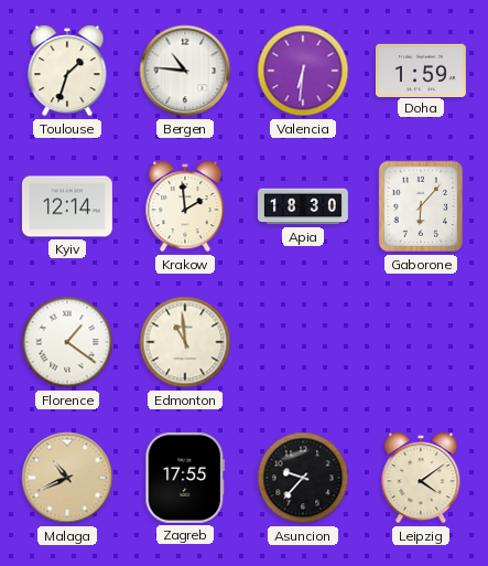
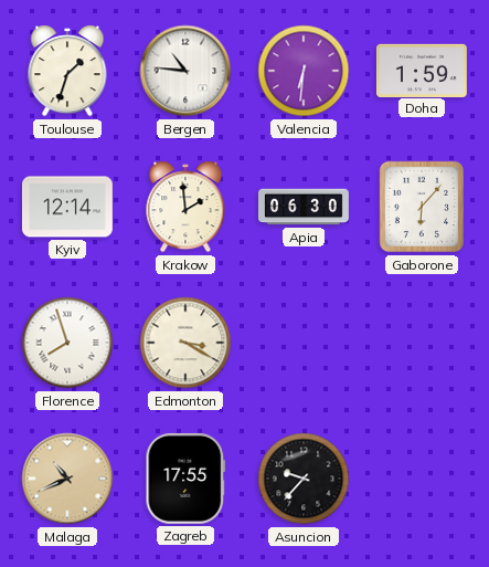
Apia: 18:30 -> 06:30 (305, 207)
Florence: 1:21 -> 7:57 (67, 343)
Edmonton: 10:59 -> 3:20 (185, 343)
Leipzig: 4:09 -> none (421, 478)
